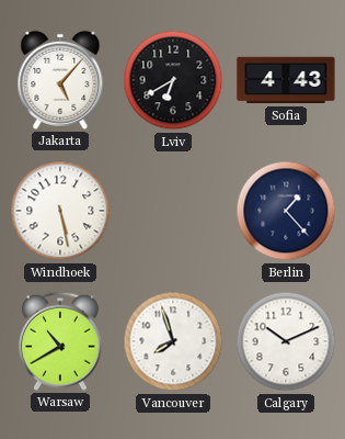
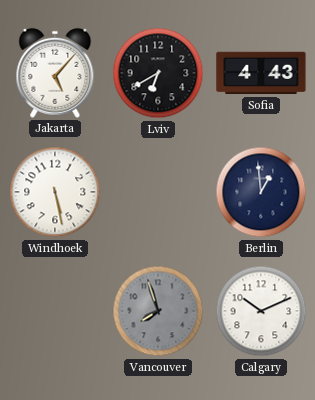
Berlin: 1:23 -> 12:59 (261, 192)
Warsaw: 10:40 -> none (60, 341)
Vancouver dial: white -> grey (158, 311)
